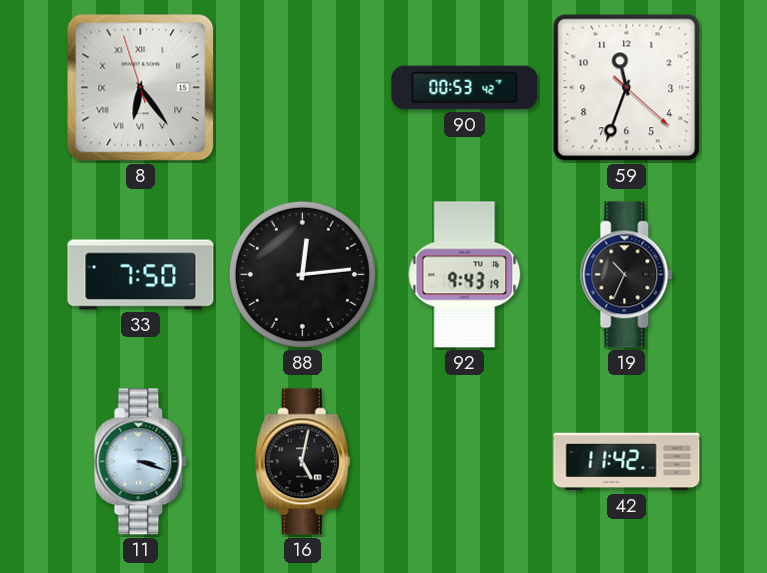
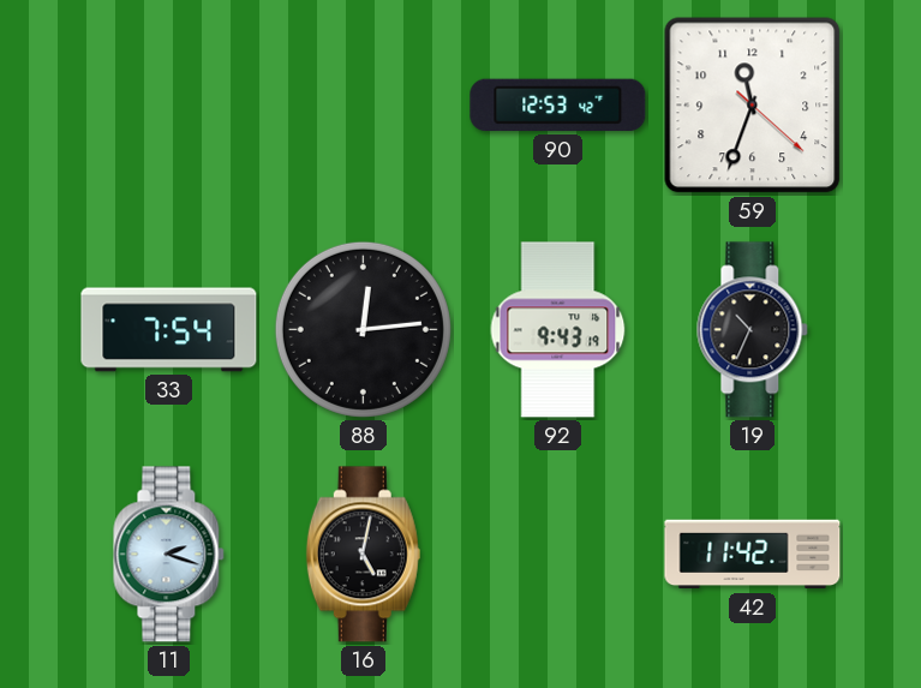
8: 6:23 -> none (141, 88)
90: 00:53 -> 12:53 (558, 106)
33: 7:50 -> 7:54 (169, 330)
11: 3:18 -> 2:18 (169, 555)
